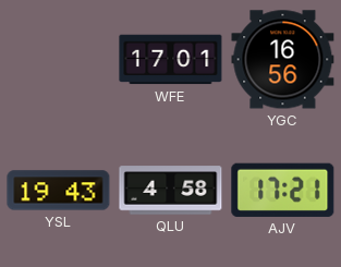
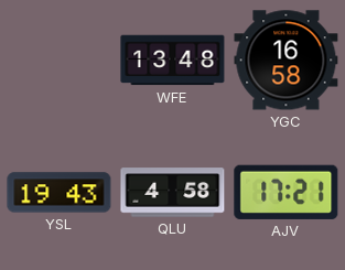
WFE: 17:01 -> 13:48 (173, 61)
YGC: 16:56 -> 16:58 (287, 61)
